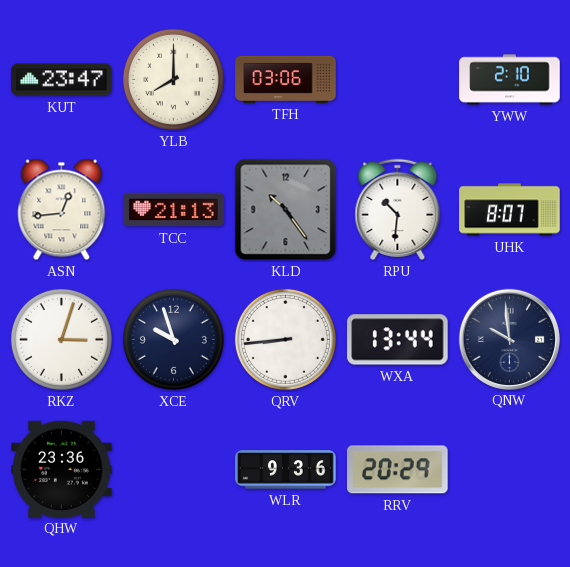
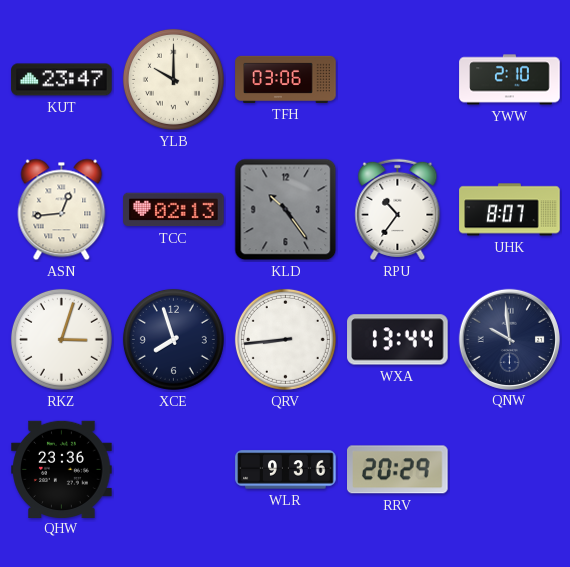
YLB: 8:00 -> 10:00 (173, 79)
TCC: 21:13 -> 02:13 (174, 210)
RPU: 10:31 -> 10:36 (398, 209)
XCE: 9:57 -> 7:57 (173, 339)
